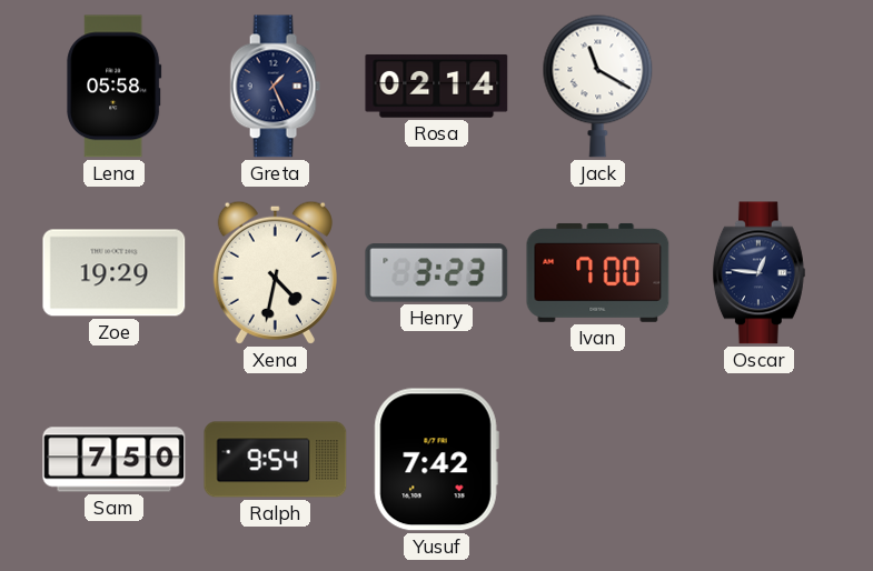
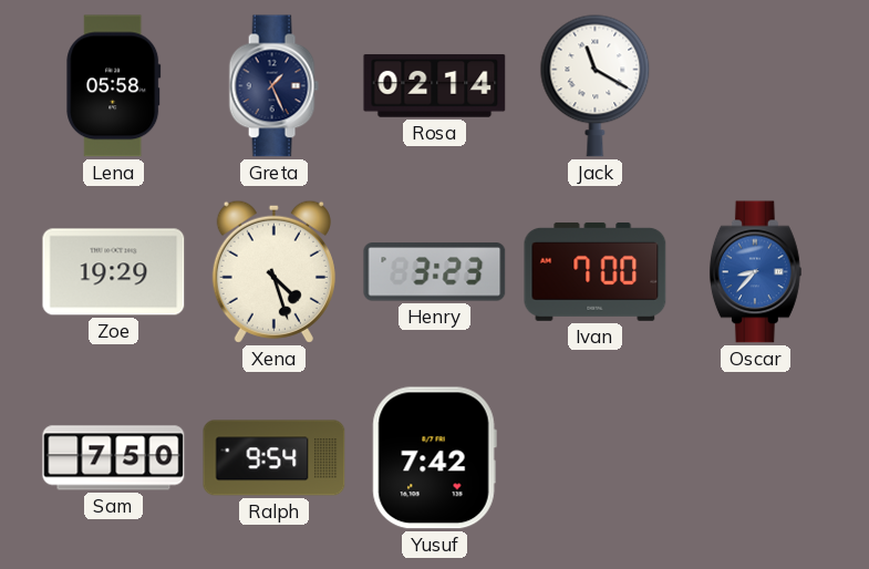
Xena: 4:32 -> 4:27 (273, 271)
Oscar: 12:46 -> 8:37 (755, 272)
Oscar dial: navy -> blue (755, 272)
